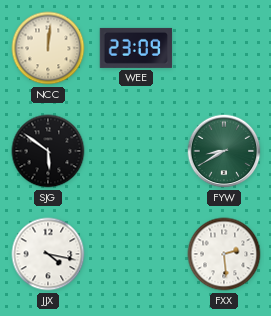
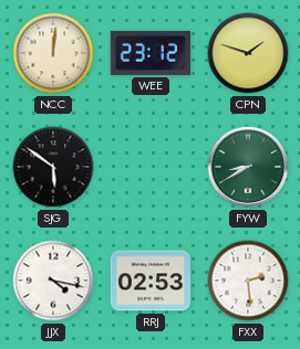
WEE: 23:09 -> 23:12 (151, 53)
CPN: none -> 1:48 (248, 53)
RRJ: none -> 02:53 (151, 281)
